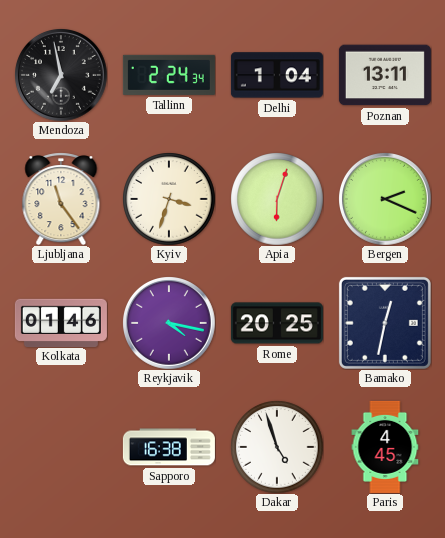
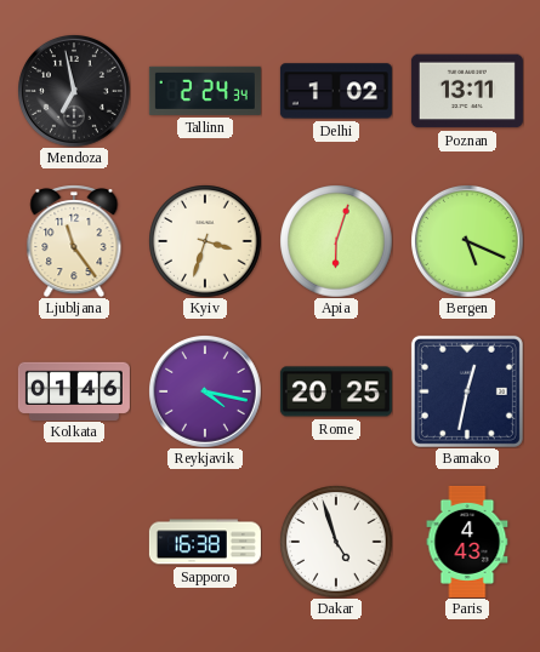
Delhi: 1:04 -> 1:02 (336, 91)
Bergen: 2:19 -> 5:19 (467, 241)
Paris: 4:45 -> 4:43 (467, 542)
